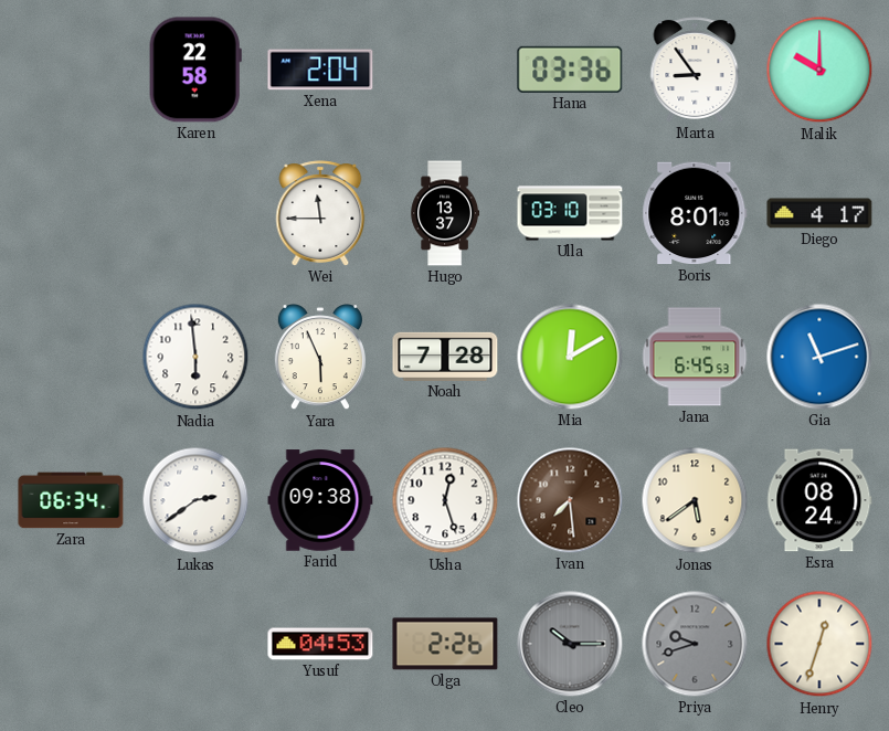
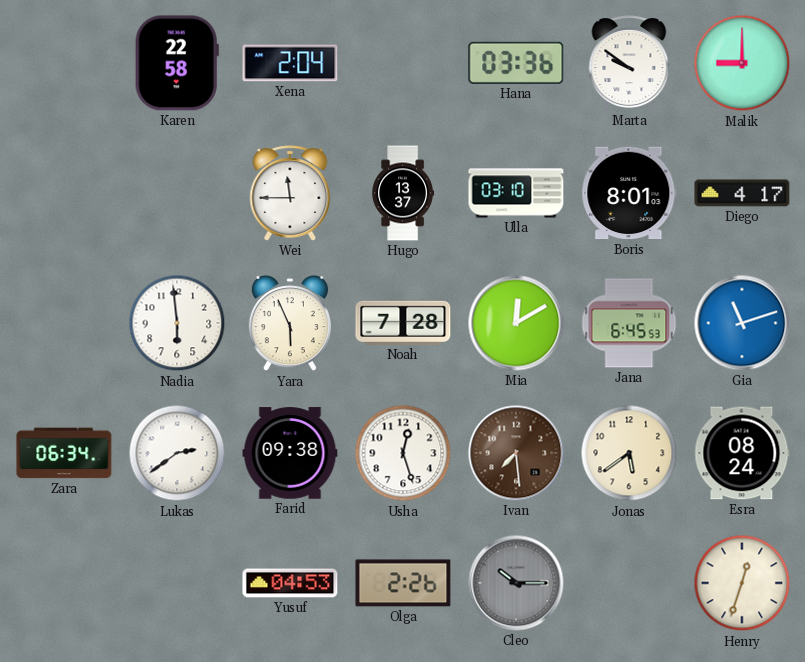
Marta: 8:54 -> 9:51 (629, 63)
Malik: 10:00 -> 9:00 (742, 63)
Priya: 9:42 -> none (695, 644)
